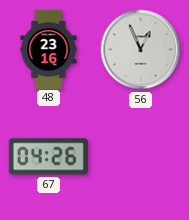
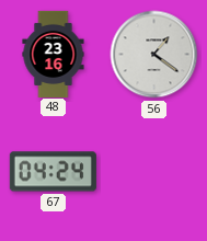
56: 12:56 -> 1:21 (154, 55)
67: 04:26 -> 04:24 (53, 172)
